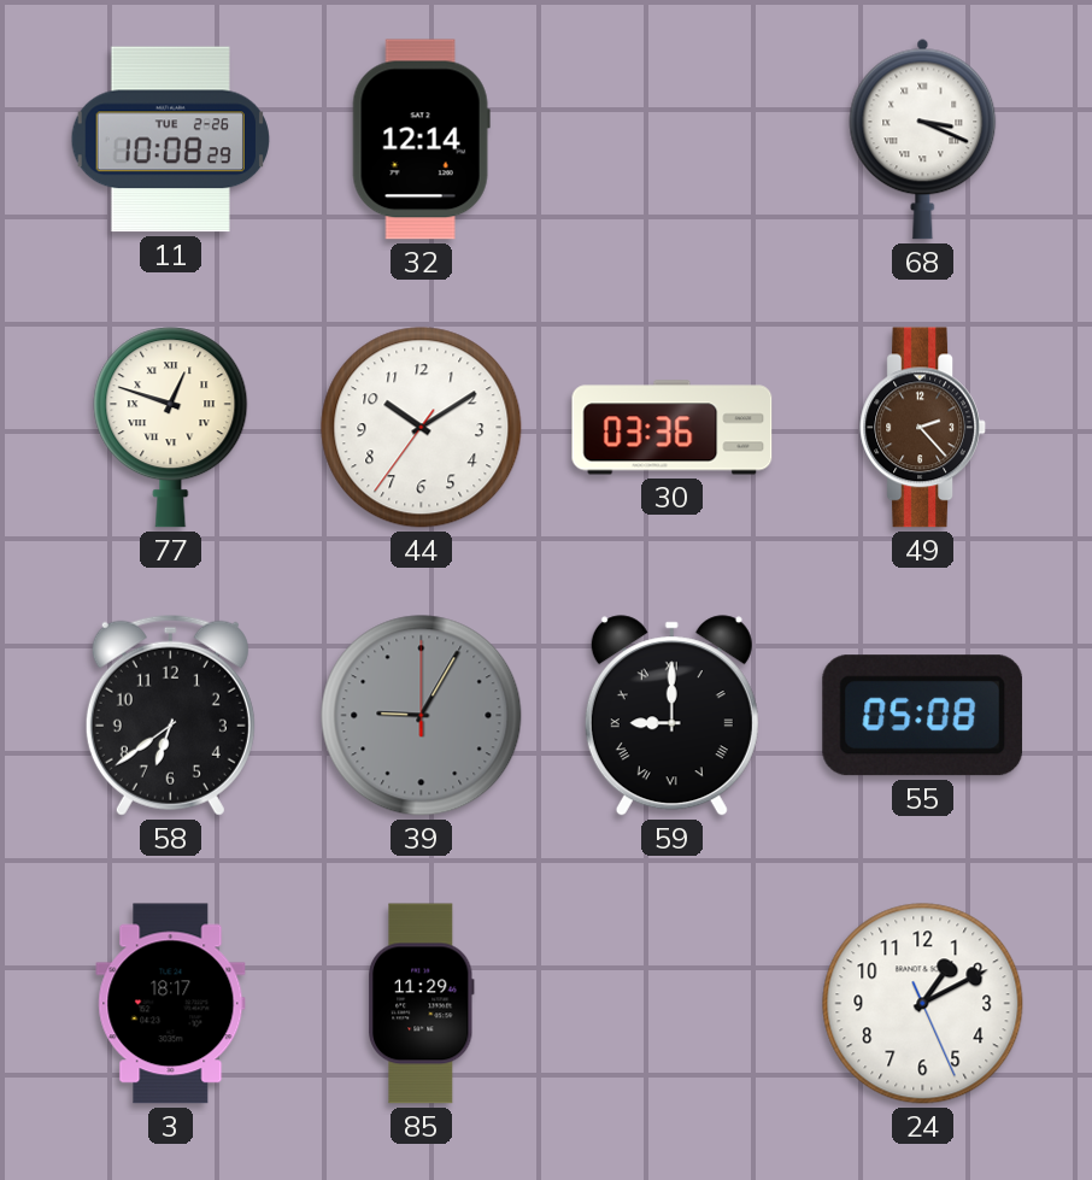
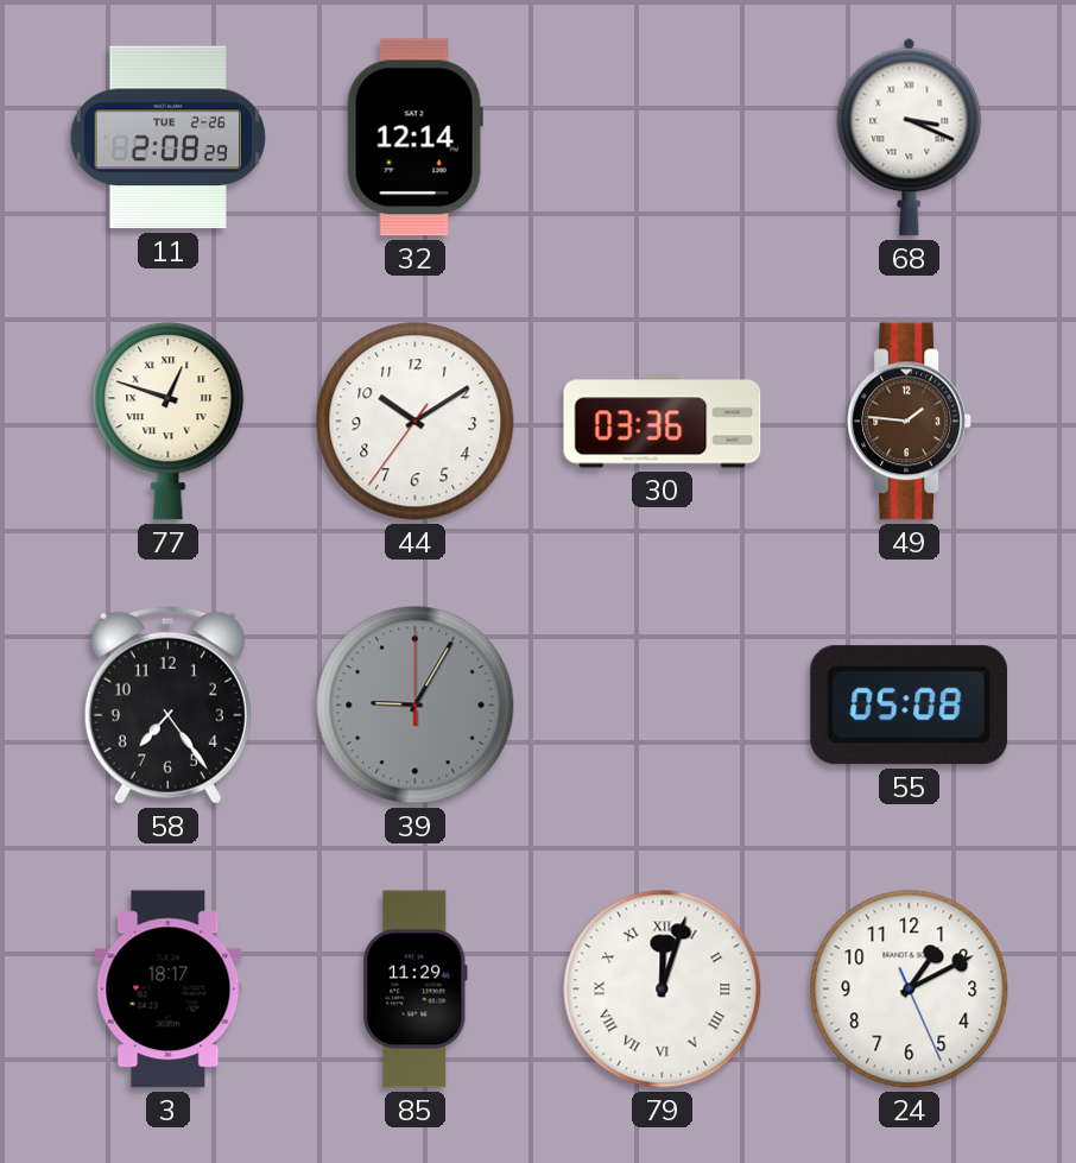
11: 10:08 -> 2:08 (167, 138)
49: 2:23 -> 1:46 (910, 422)
58: 6:39 -> 7:24 (167, 704)
59: 9:00 -> none (671, 716)
79: none -> 12:03 (663, 990)
